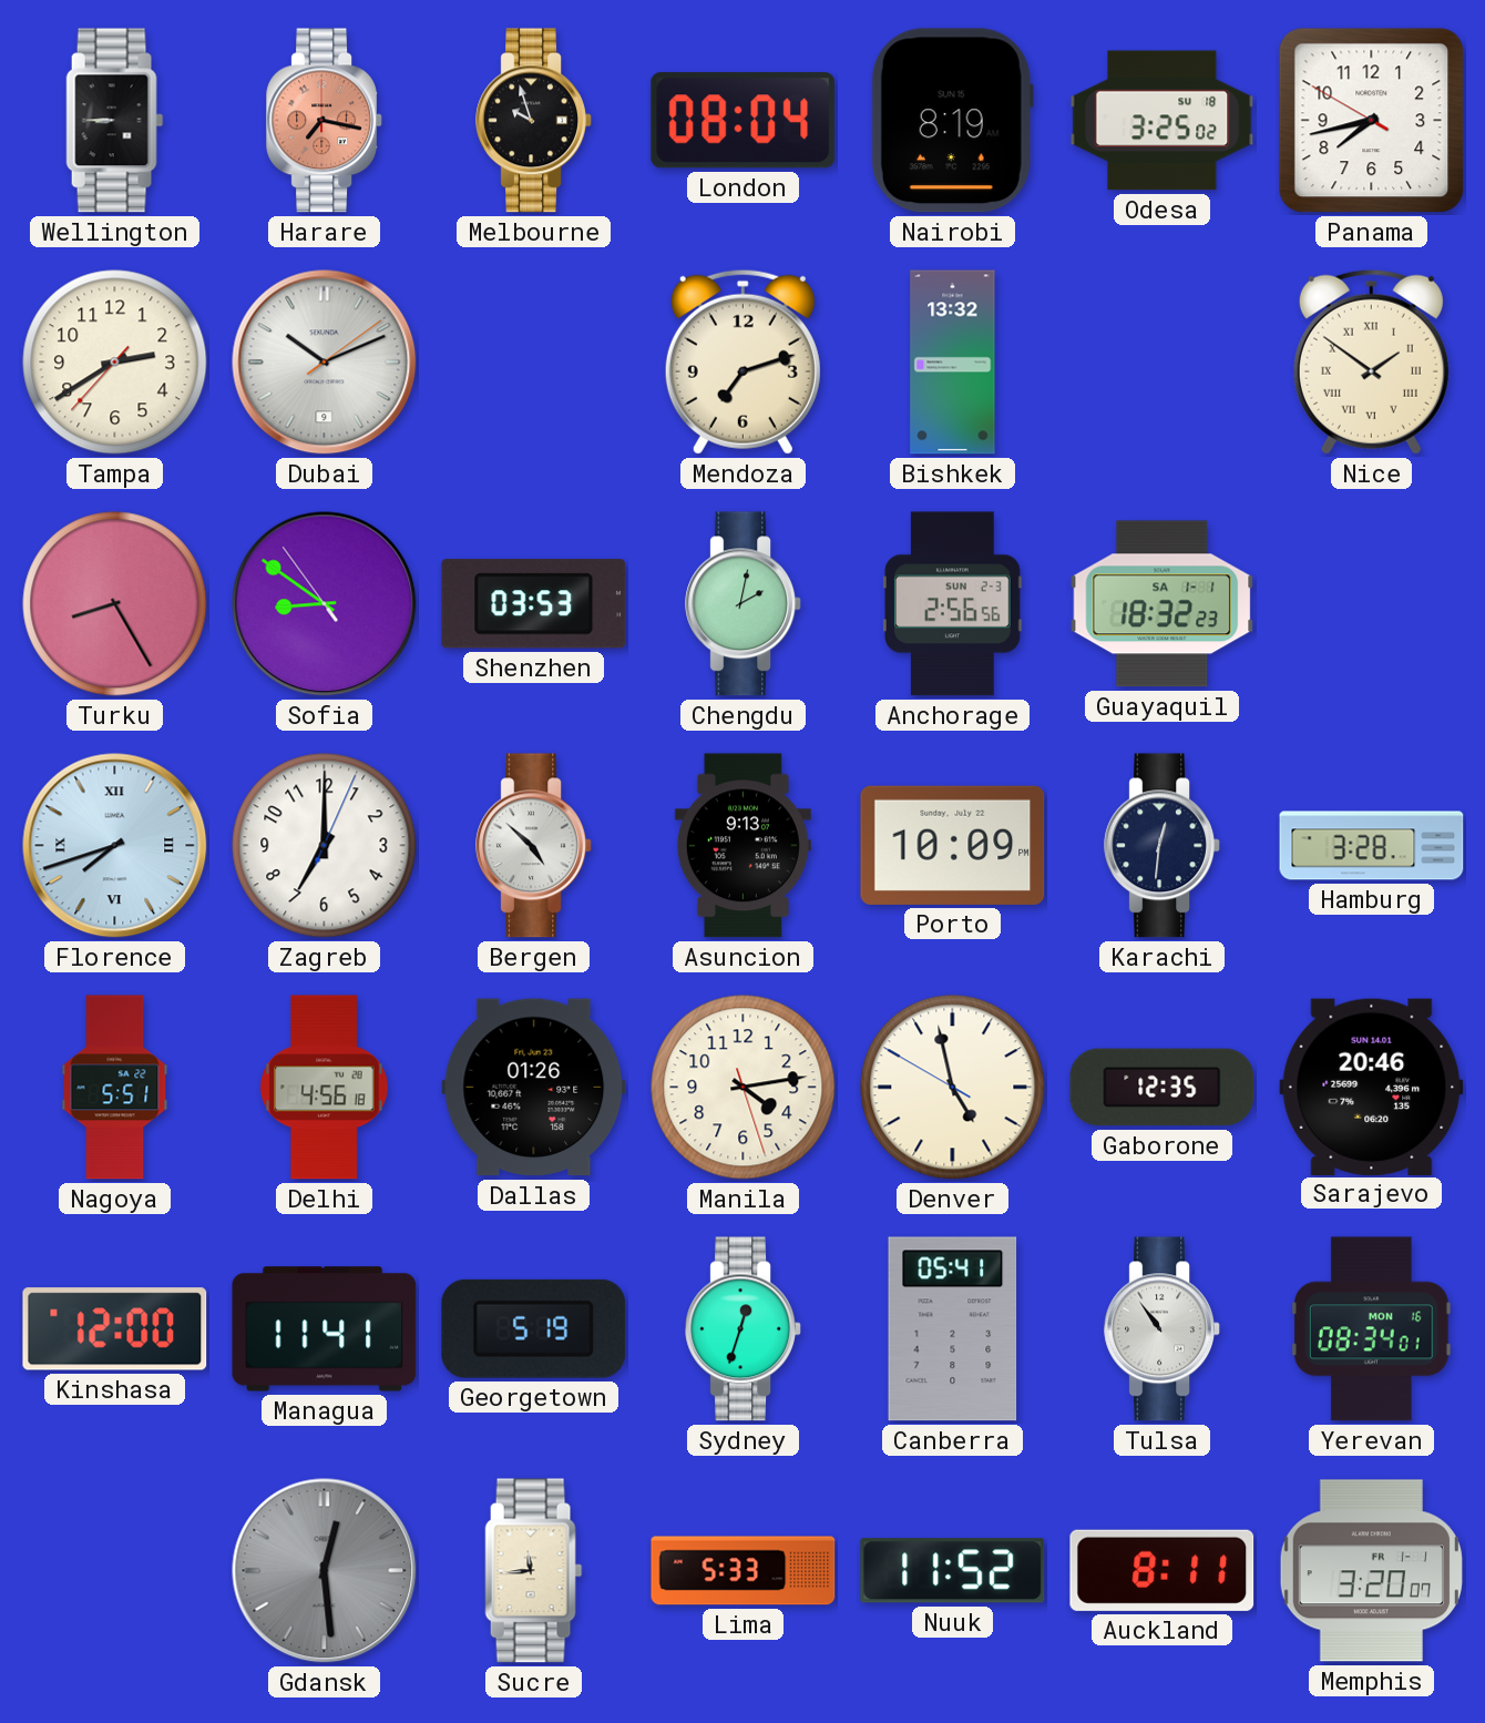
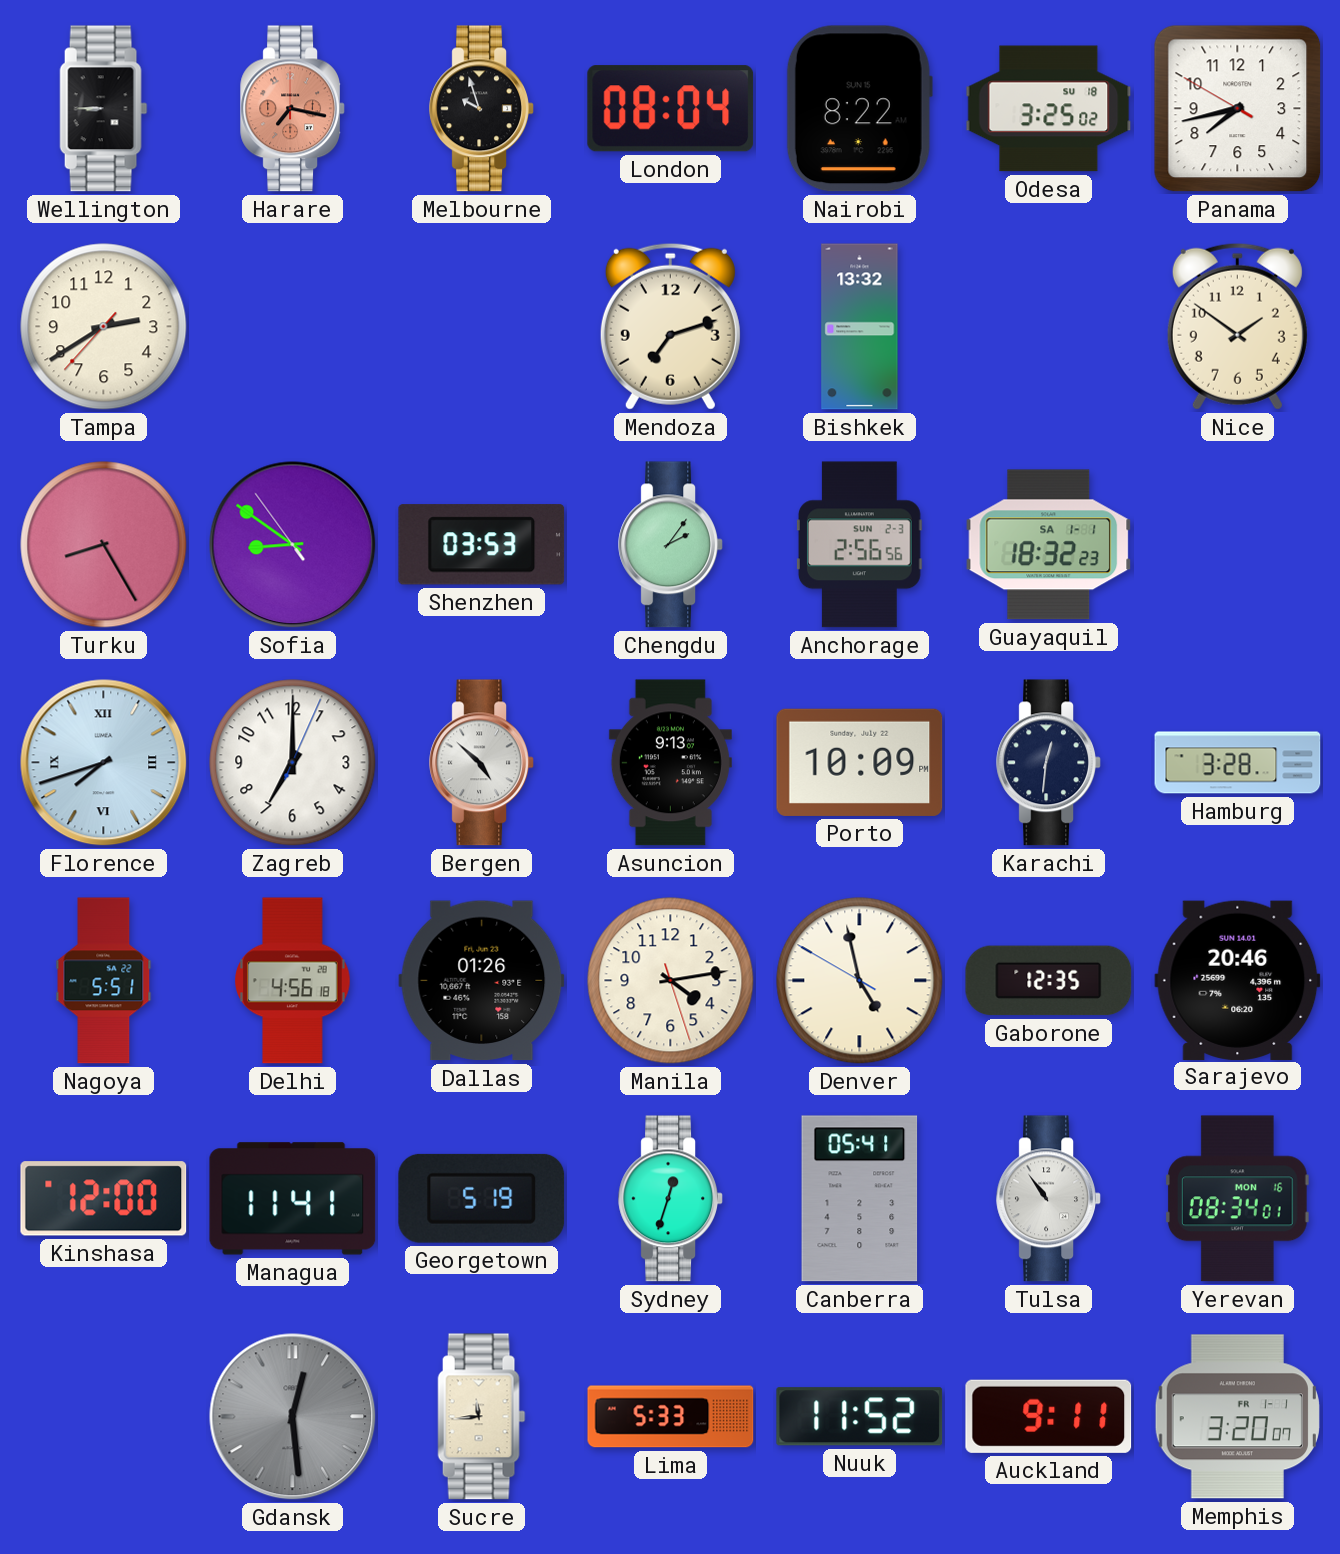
Nairobi: 8:19 -> 8:22 (859, 109)
Dubai: 10:11 -> none (325, 363)
Nice numerals: Roman -> Arabic (1237, 326)
Chengdu: 2:02 -> 2:06 (671, 545)
Auckland: 8:11 -> 9:11 (1049, 1416)
